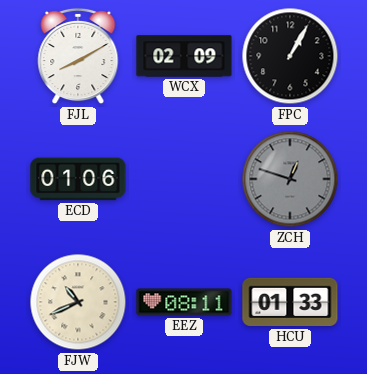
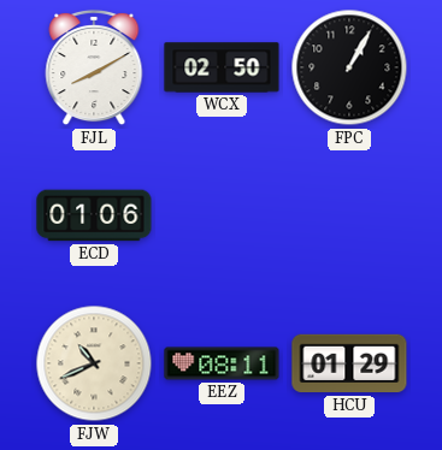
WCX: 02:09 -> 02:50 (222, 67)
ZCH: 12:48 -> none (290, 179)
HCU: 01:33 -> 01:29 (349, 363)
